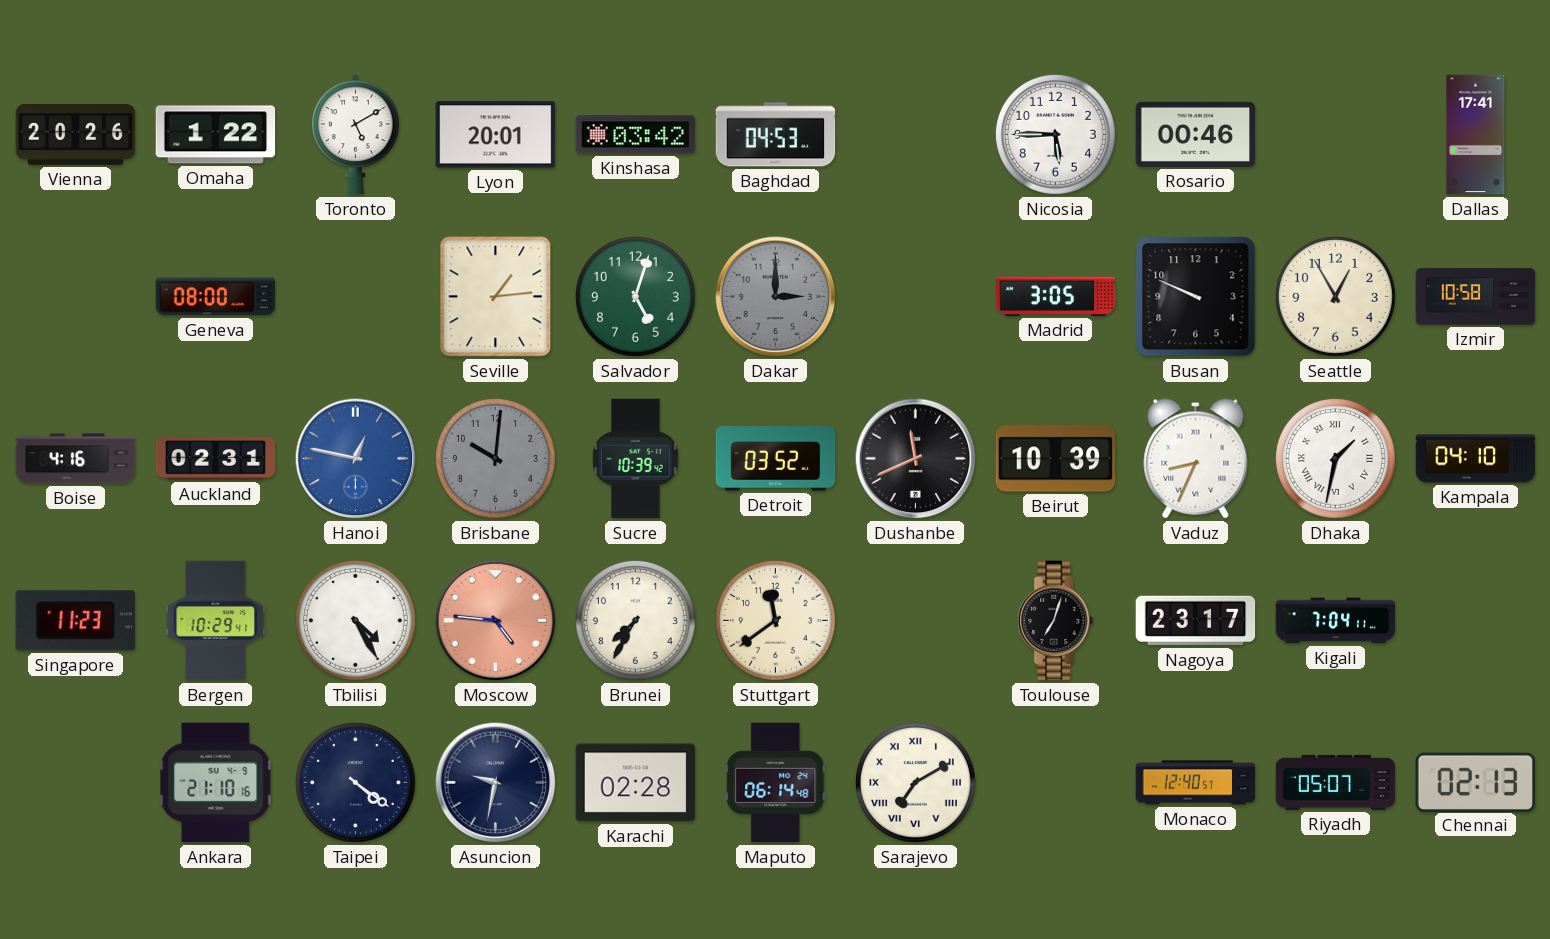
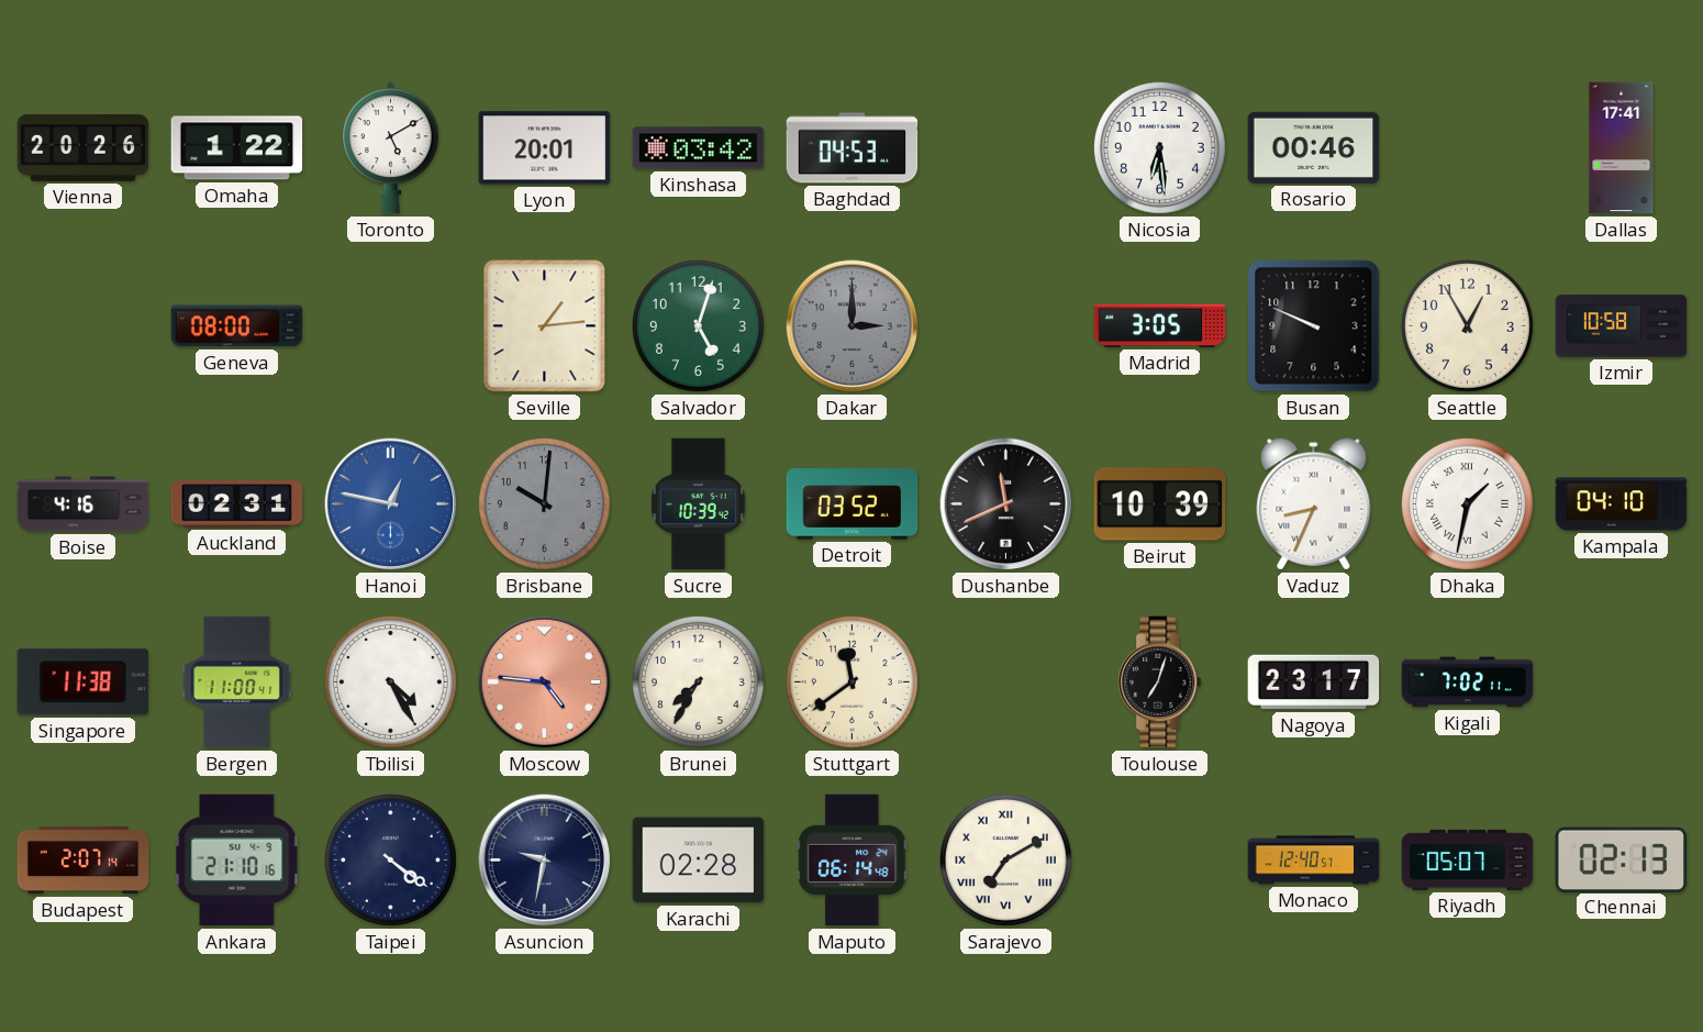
Nicosia: 5:45 -> 6:29 (1159, 147)
Singapore: 11:23 -> 11:38 (82, 683)
Bergen: 10:29 -> 11:00 (237, 683)
Kigali: 7:04 -> 7:02 (1468, 683)
Budapest: none -> 2:07 (84, 861)
